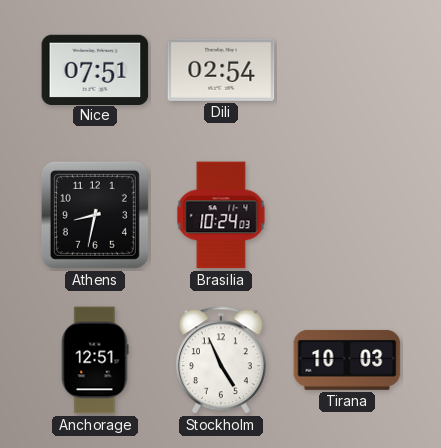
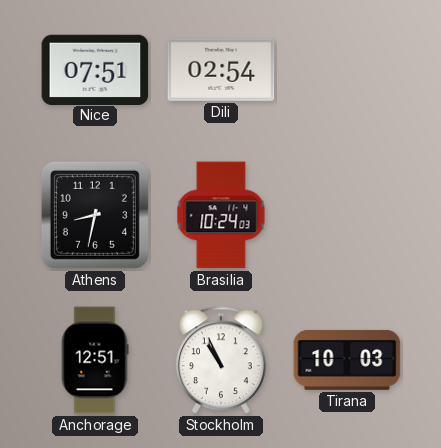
Stockholm: 4:56 -> 10:56 (221, 361)
